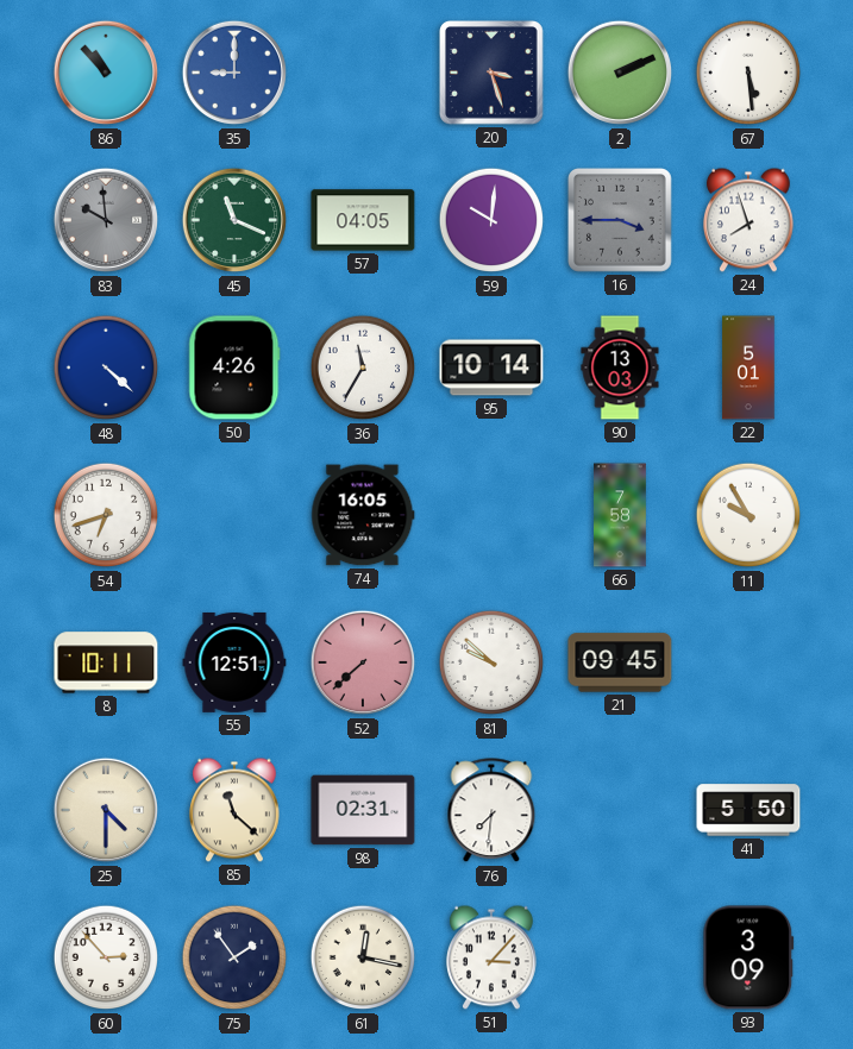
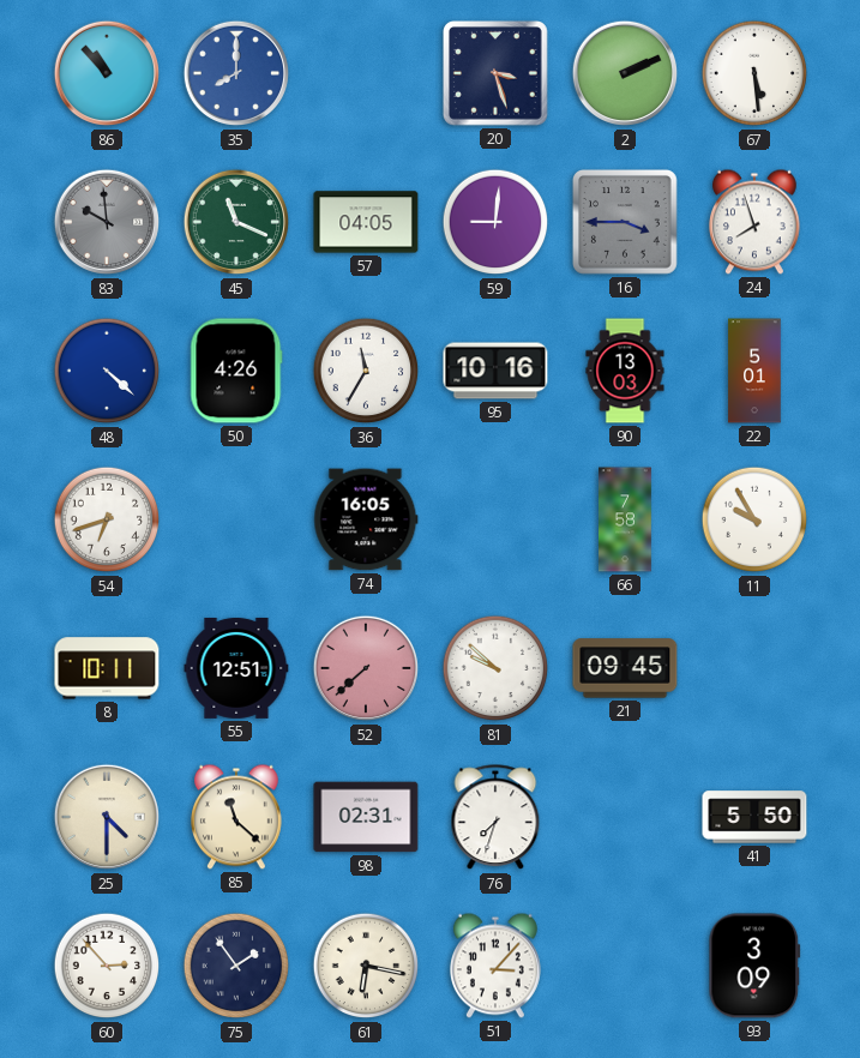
35: 9:00 -> 8:00 (236, 73)
59: 10:01 -> 9:01 (495, 222)
95: 10:14 -> 10:16 (495, 371)
76: 7:31 -> 7:33 (495, 818)
61: 12:17 -> 6:17 (366, 966)
